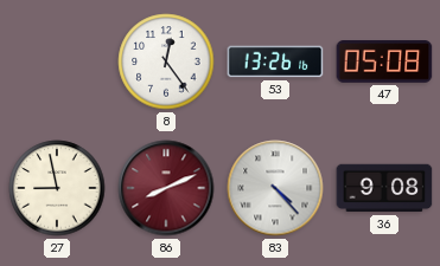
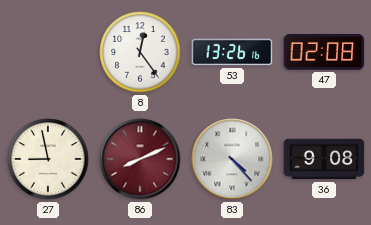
47: 05:08 -> 02:08 (324, 53)
